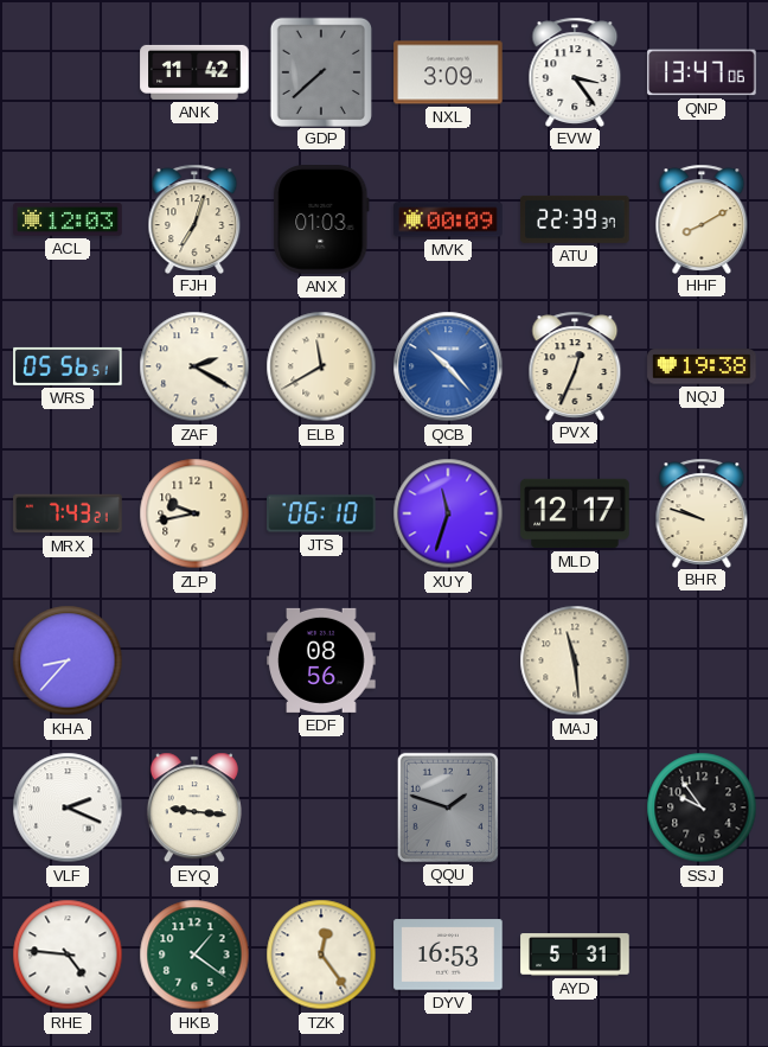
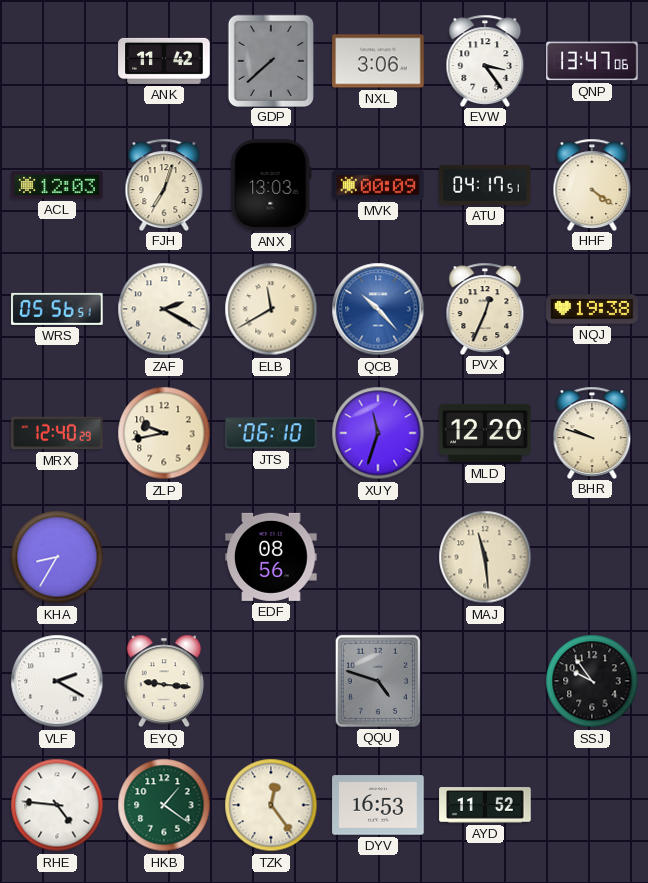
NXL: 3:09 -> 3:06 (378, 61)
ANX: 01:03 -> 13:03 (271, 185)
ATU: 22:39 -> 04:17 (485, 185)
HHF: 8:10 -> 4:21 (592, 184)
MRX: 7:43 -> 12:40 (57, 433)
MLD: 12:17 -> 12:20 (485, 433)
KHA: 8:37 -> 8:35 (57, 557)
VLF: 2:19 -> 2:20 (57, 681)
QQU: 1:48 -> 4:48 (378, 681)
AYD: 5:31 -> 11:52 (485, 805)
